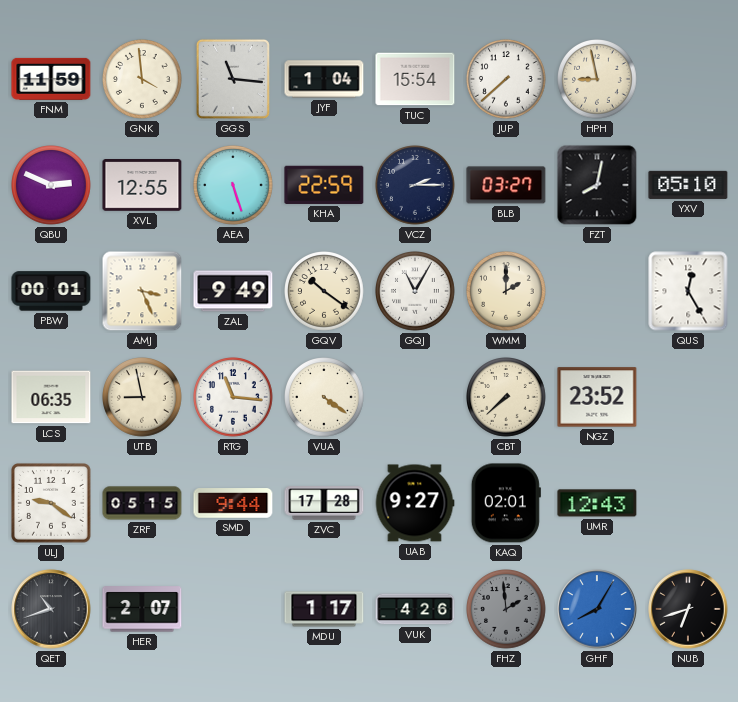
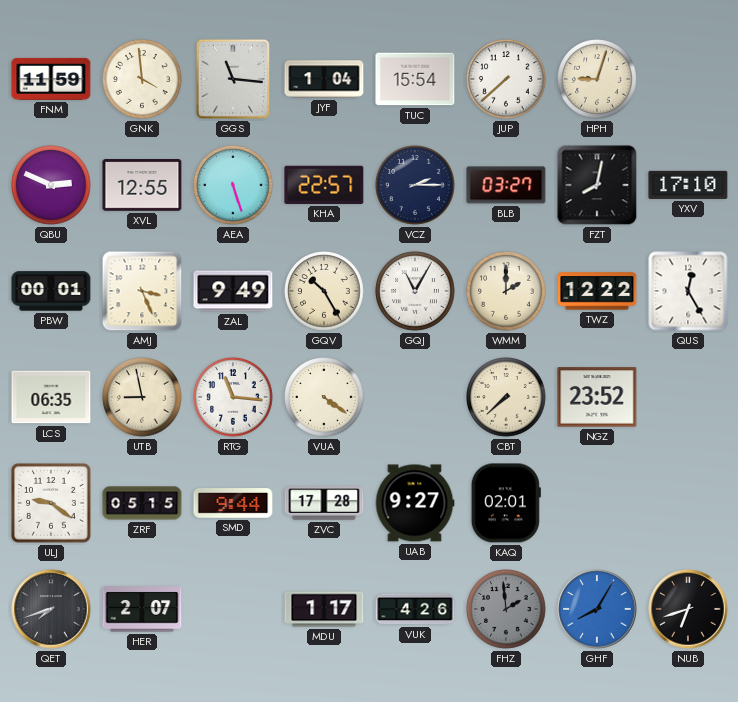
HPH: 8:58 -> 9:03 (598, 80)
KHA: 22:59 -> 22:57 (324, 185)
YXV: 05:10 -> 17:10 (688, 185)
GQV: 10:21 -> 10:25 (325, 292)
TWZ: none -> 12:22 (597, 291)
UMR: 12:43 -> none (597, 503)
QET: 10:42 -> 7:42 (51, 609)
